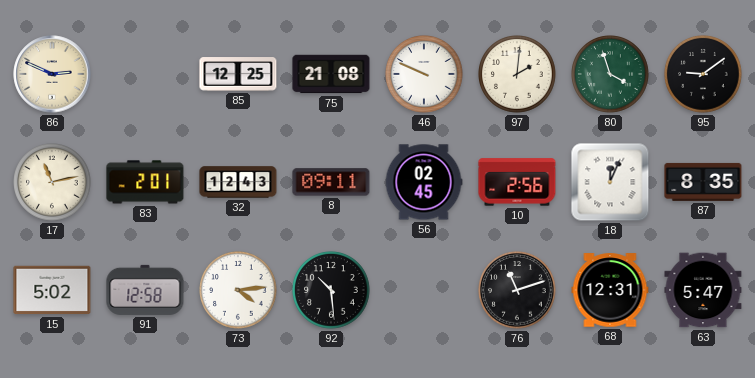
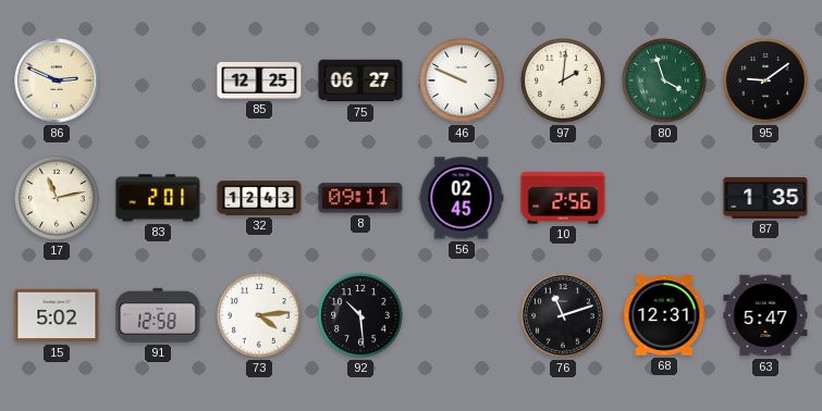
75: 21:08 -> 06:27 (360, 80)
18: 12:04 -> none (610, 182)
87: 8:35 -> 1:35 (765, 198)
